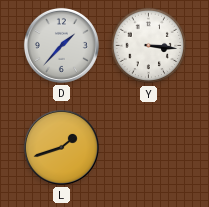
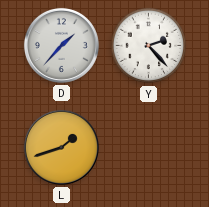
Y: 3:16 -> 2:23 (149, 46)
